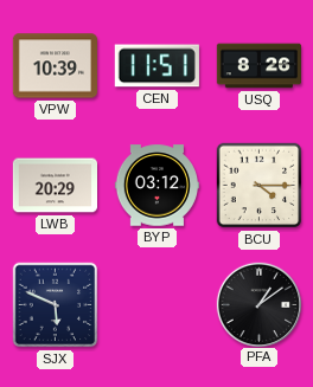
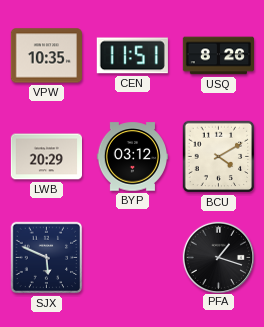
VPW: 10:39 -> 10:35 (46, 56)
BCU: 4:15 -> 4:10 (219, 157)
PFA: 1:09 -> 1:18 (218, 257)
